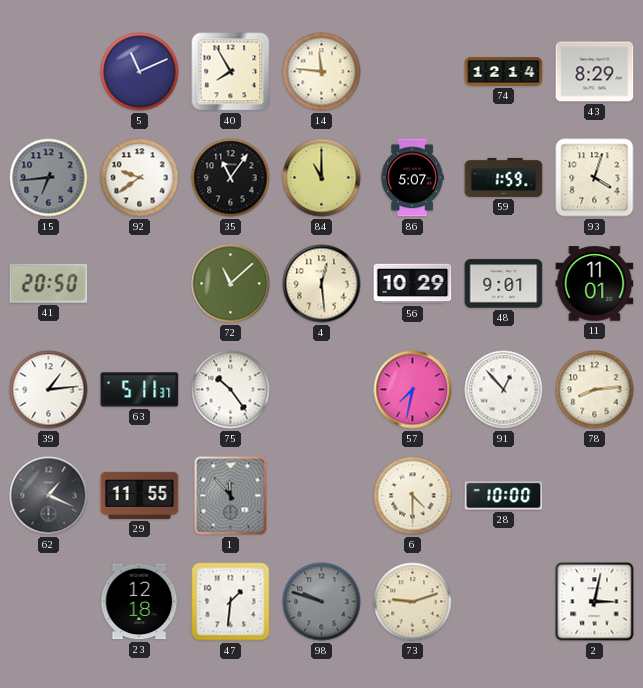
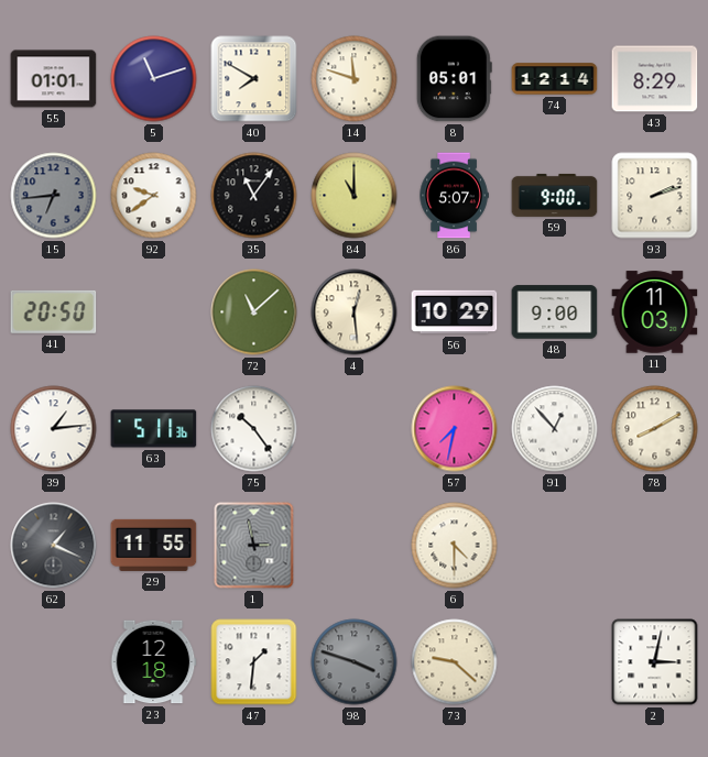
55: none -> 01:01 (54, 79)
5: 11:11 -> 11:12 (154, 79)
40: 7:55 -> 7:50 (254, 79)
14: 11:46 -> 11:48 (355, 79)
8: none -> 05:01 (454, 79)
59: 1:59 -> 9:00 (555, 195)
93: 4:03 -> 2:12 (655, 196)
48: 9:01 -> 9:00 (555, 312)
11: 11:01 -> 11:03 (655, 312)
63: 5:11:37 -> 5:11:36 (154, 429)
78: 8:14 -> 8:10 (655, 429)
1: 11:53 -> 2:58 (254, 546)
28: 10:00 -> none (504, 496)
98: 9:48 -> 3:48 (355, 662)
73: 9:12 -> 9:22 (455, 662)
